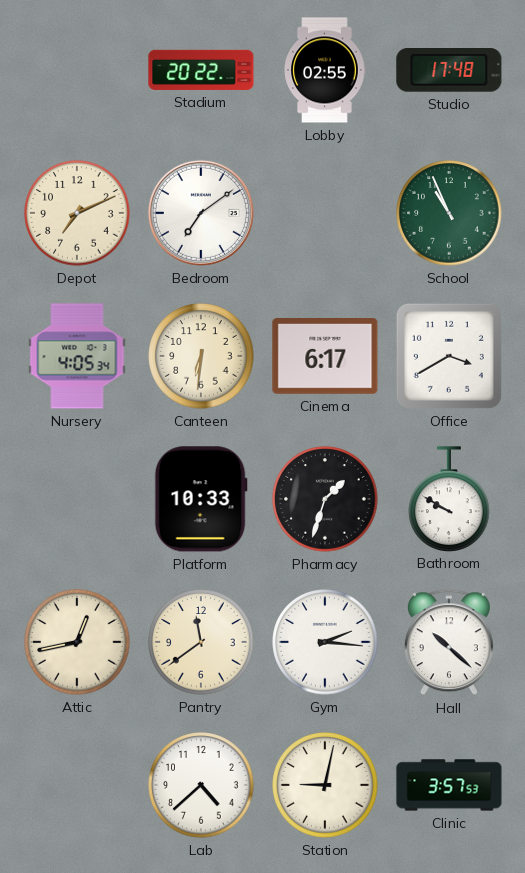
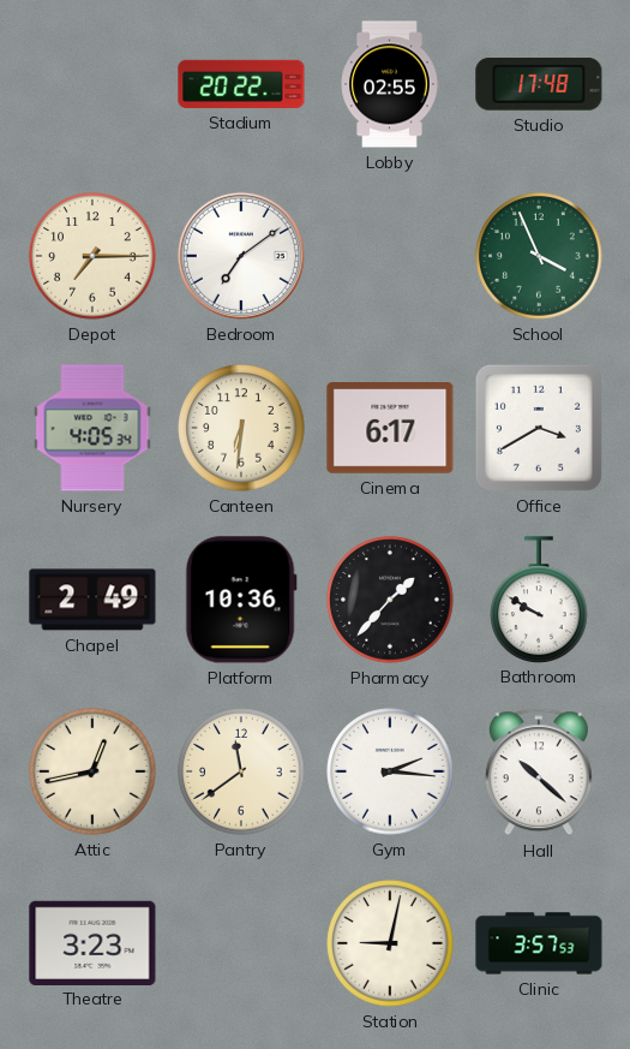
Depot: 7:11 -> 7:15 (92, 256)
School: 10:56 -> 3:56 (539, 256)
Chapel: none -> 2:49 (92, 600)
Platform: 10:33 -> 10:36 (241, 600)
Pharmacy: 1:33 -> 1:37 (390, 600)
Theatre: none -> 3:23 (92, 942)
Lab: 4:38 -> none (201, 785)
